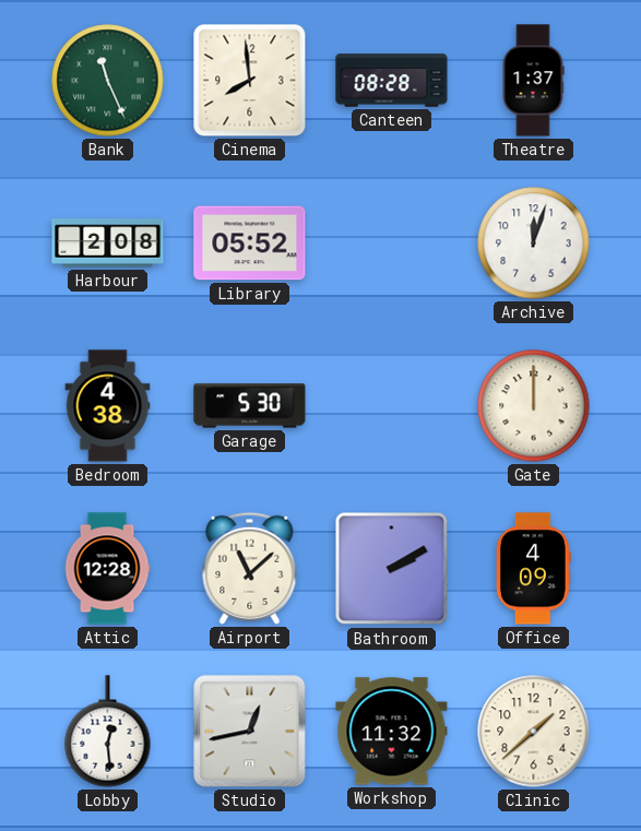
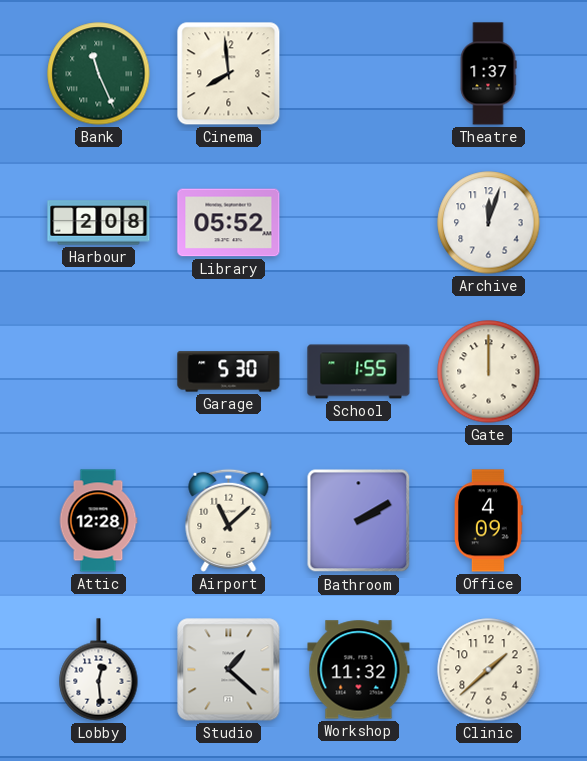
Canteen: 08:28 -> none (392, 81)
Bedroom: 4:38 -> none (108, 406)
School: none -> 1:55 (359, 372)
Studio: 12:43 -> 1:22 (229, 670)
